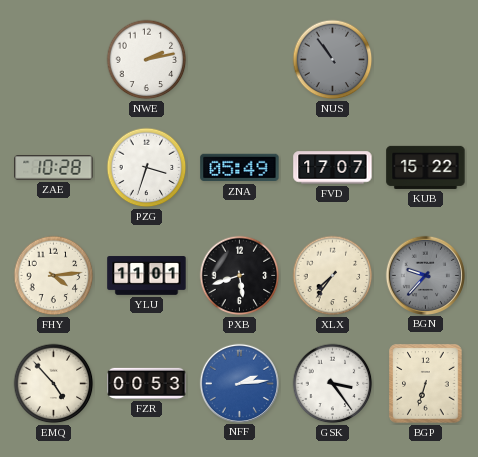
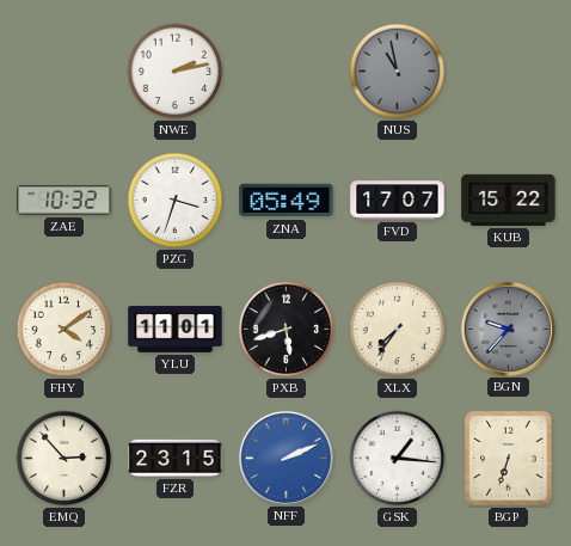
NUS: 10:54 -> 10:58 (398, 72)
ZAE: 10:28 -> 10:32 (65, 201)
FHY: 4:14 -> 4:09 (65, 330)
EMQ: 4:53 -> 2:53 (65, 459)
FZR: 00:53 -> 23:15 (176, 458)
NFF: 2:14 -> 2:11 (285, 458)
GSK: 3:24 -> 1:16 (398, 459)
